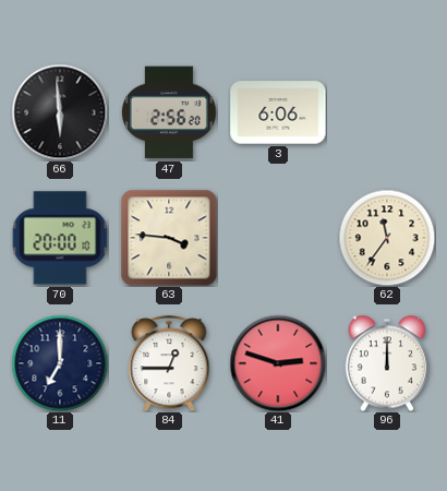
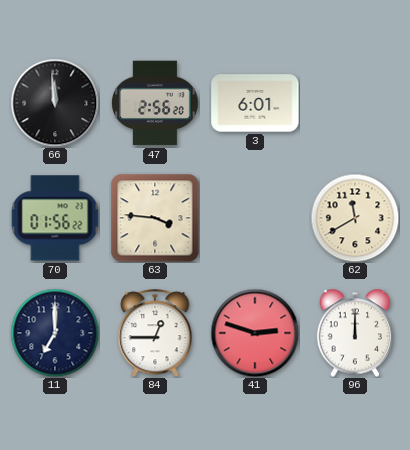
66: 5:59 -> 11:59 (55, 103)
3: 6:06 -> 6:01 (255, 103)
70: 20:00 -> 01:56 (55, 218)
62: 11:36 -> 11:40 (355, 218)
